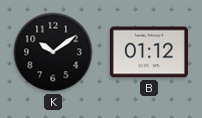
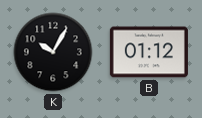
K: 10:09 -> 10:05 (53, 52)
